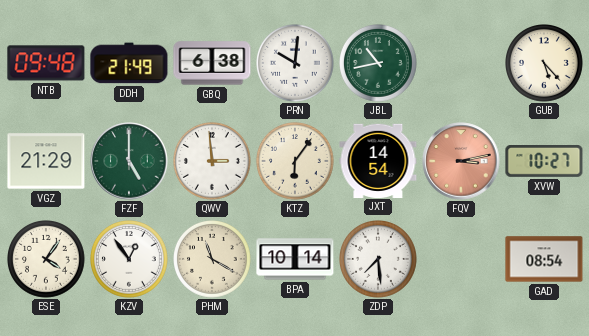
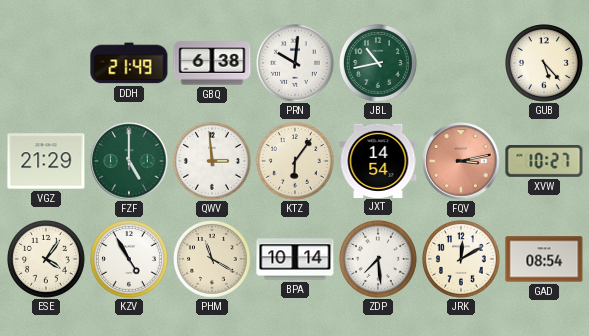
NTB: 09:48 -> none (46, 63)
KZV: 12:54 -> 4:55 (130, 260)
JRK: none -> 12:10 (462, 260)
